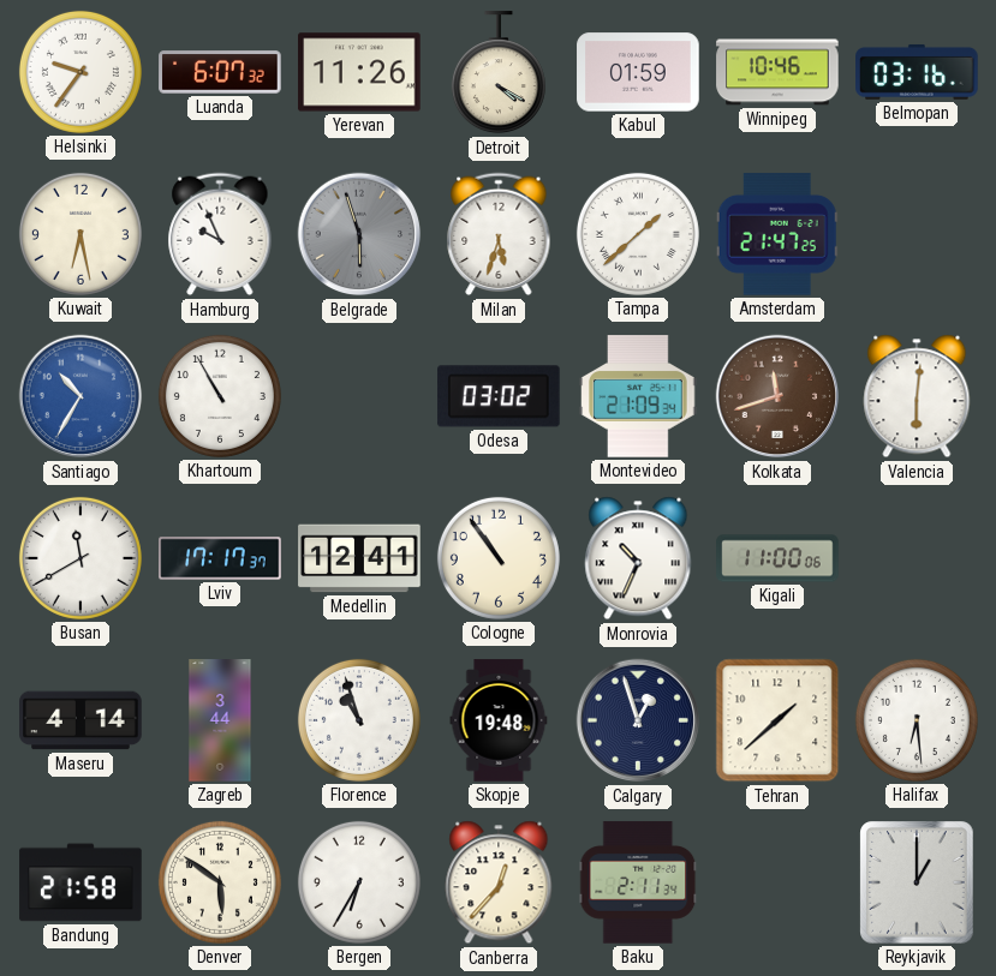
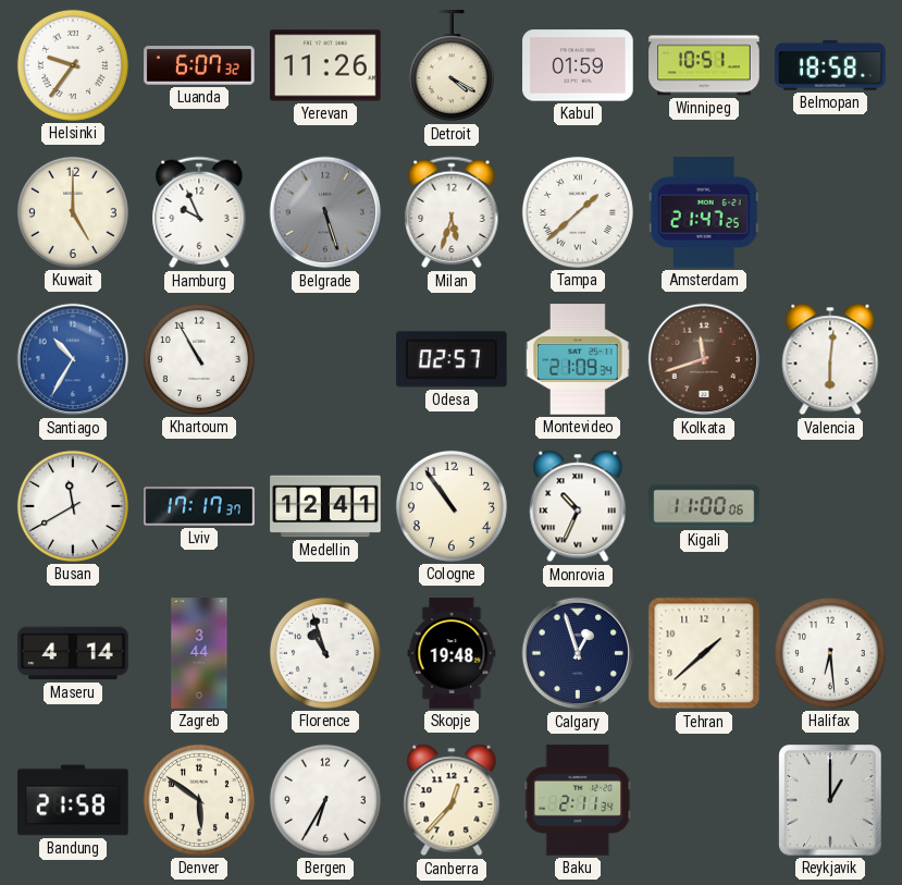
Winnipeg: 10:46 -> 10:51 (704, 65)
Belmopan: 03:16 -> 18:58 (830, 65)
Kuwait: 6:28 -> 5:00 (73, 212)
Belgrade: 5:57 -> 5:27 (325, 212)
Odesa: 03:02 -> 02:57 (452, 359)
